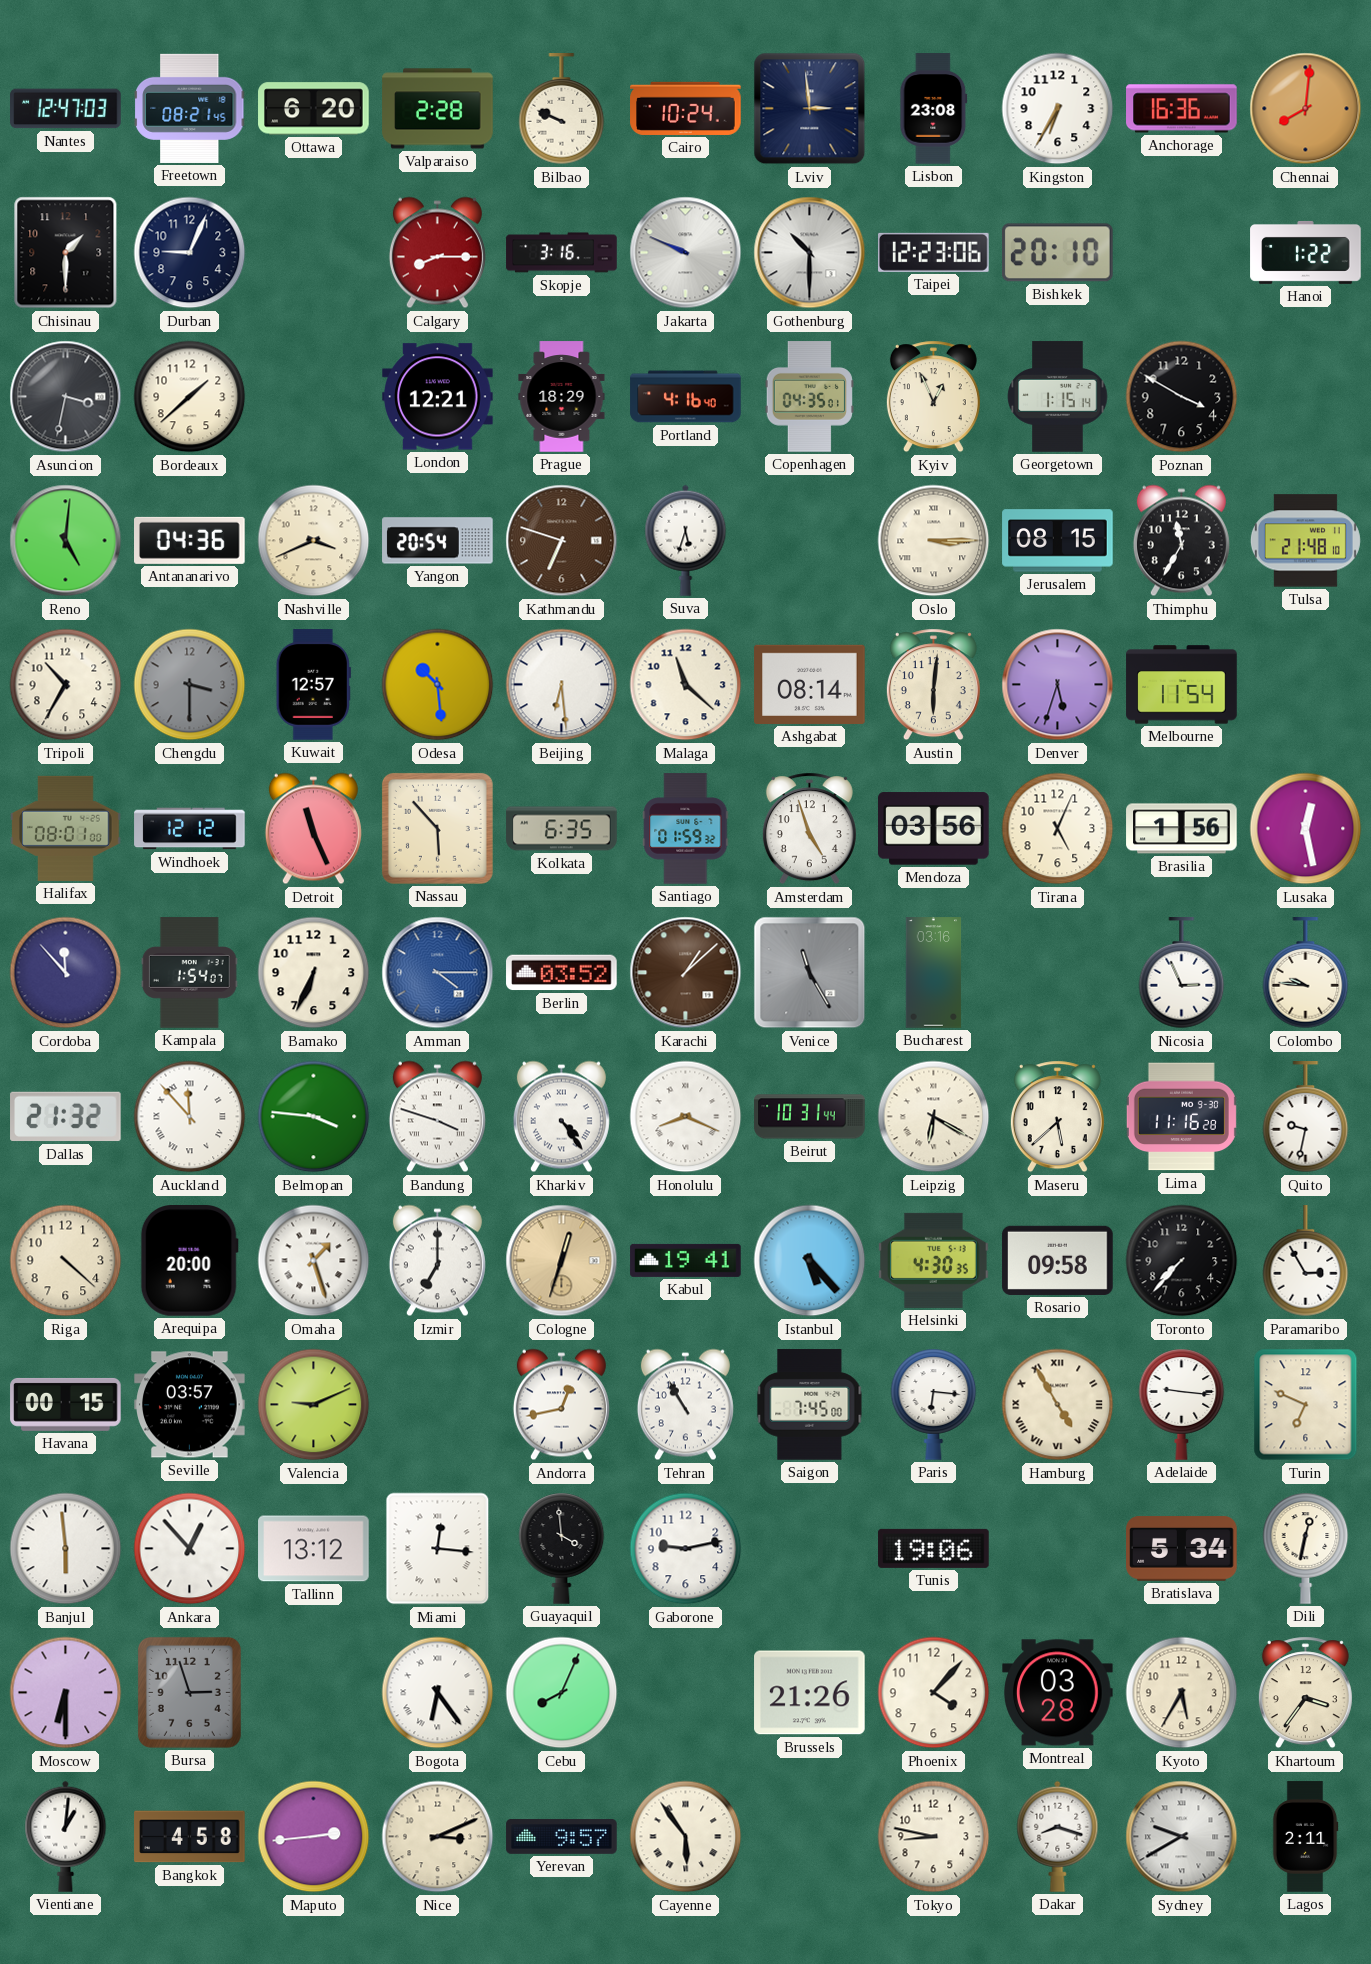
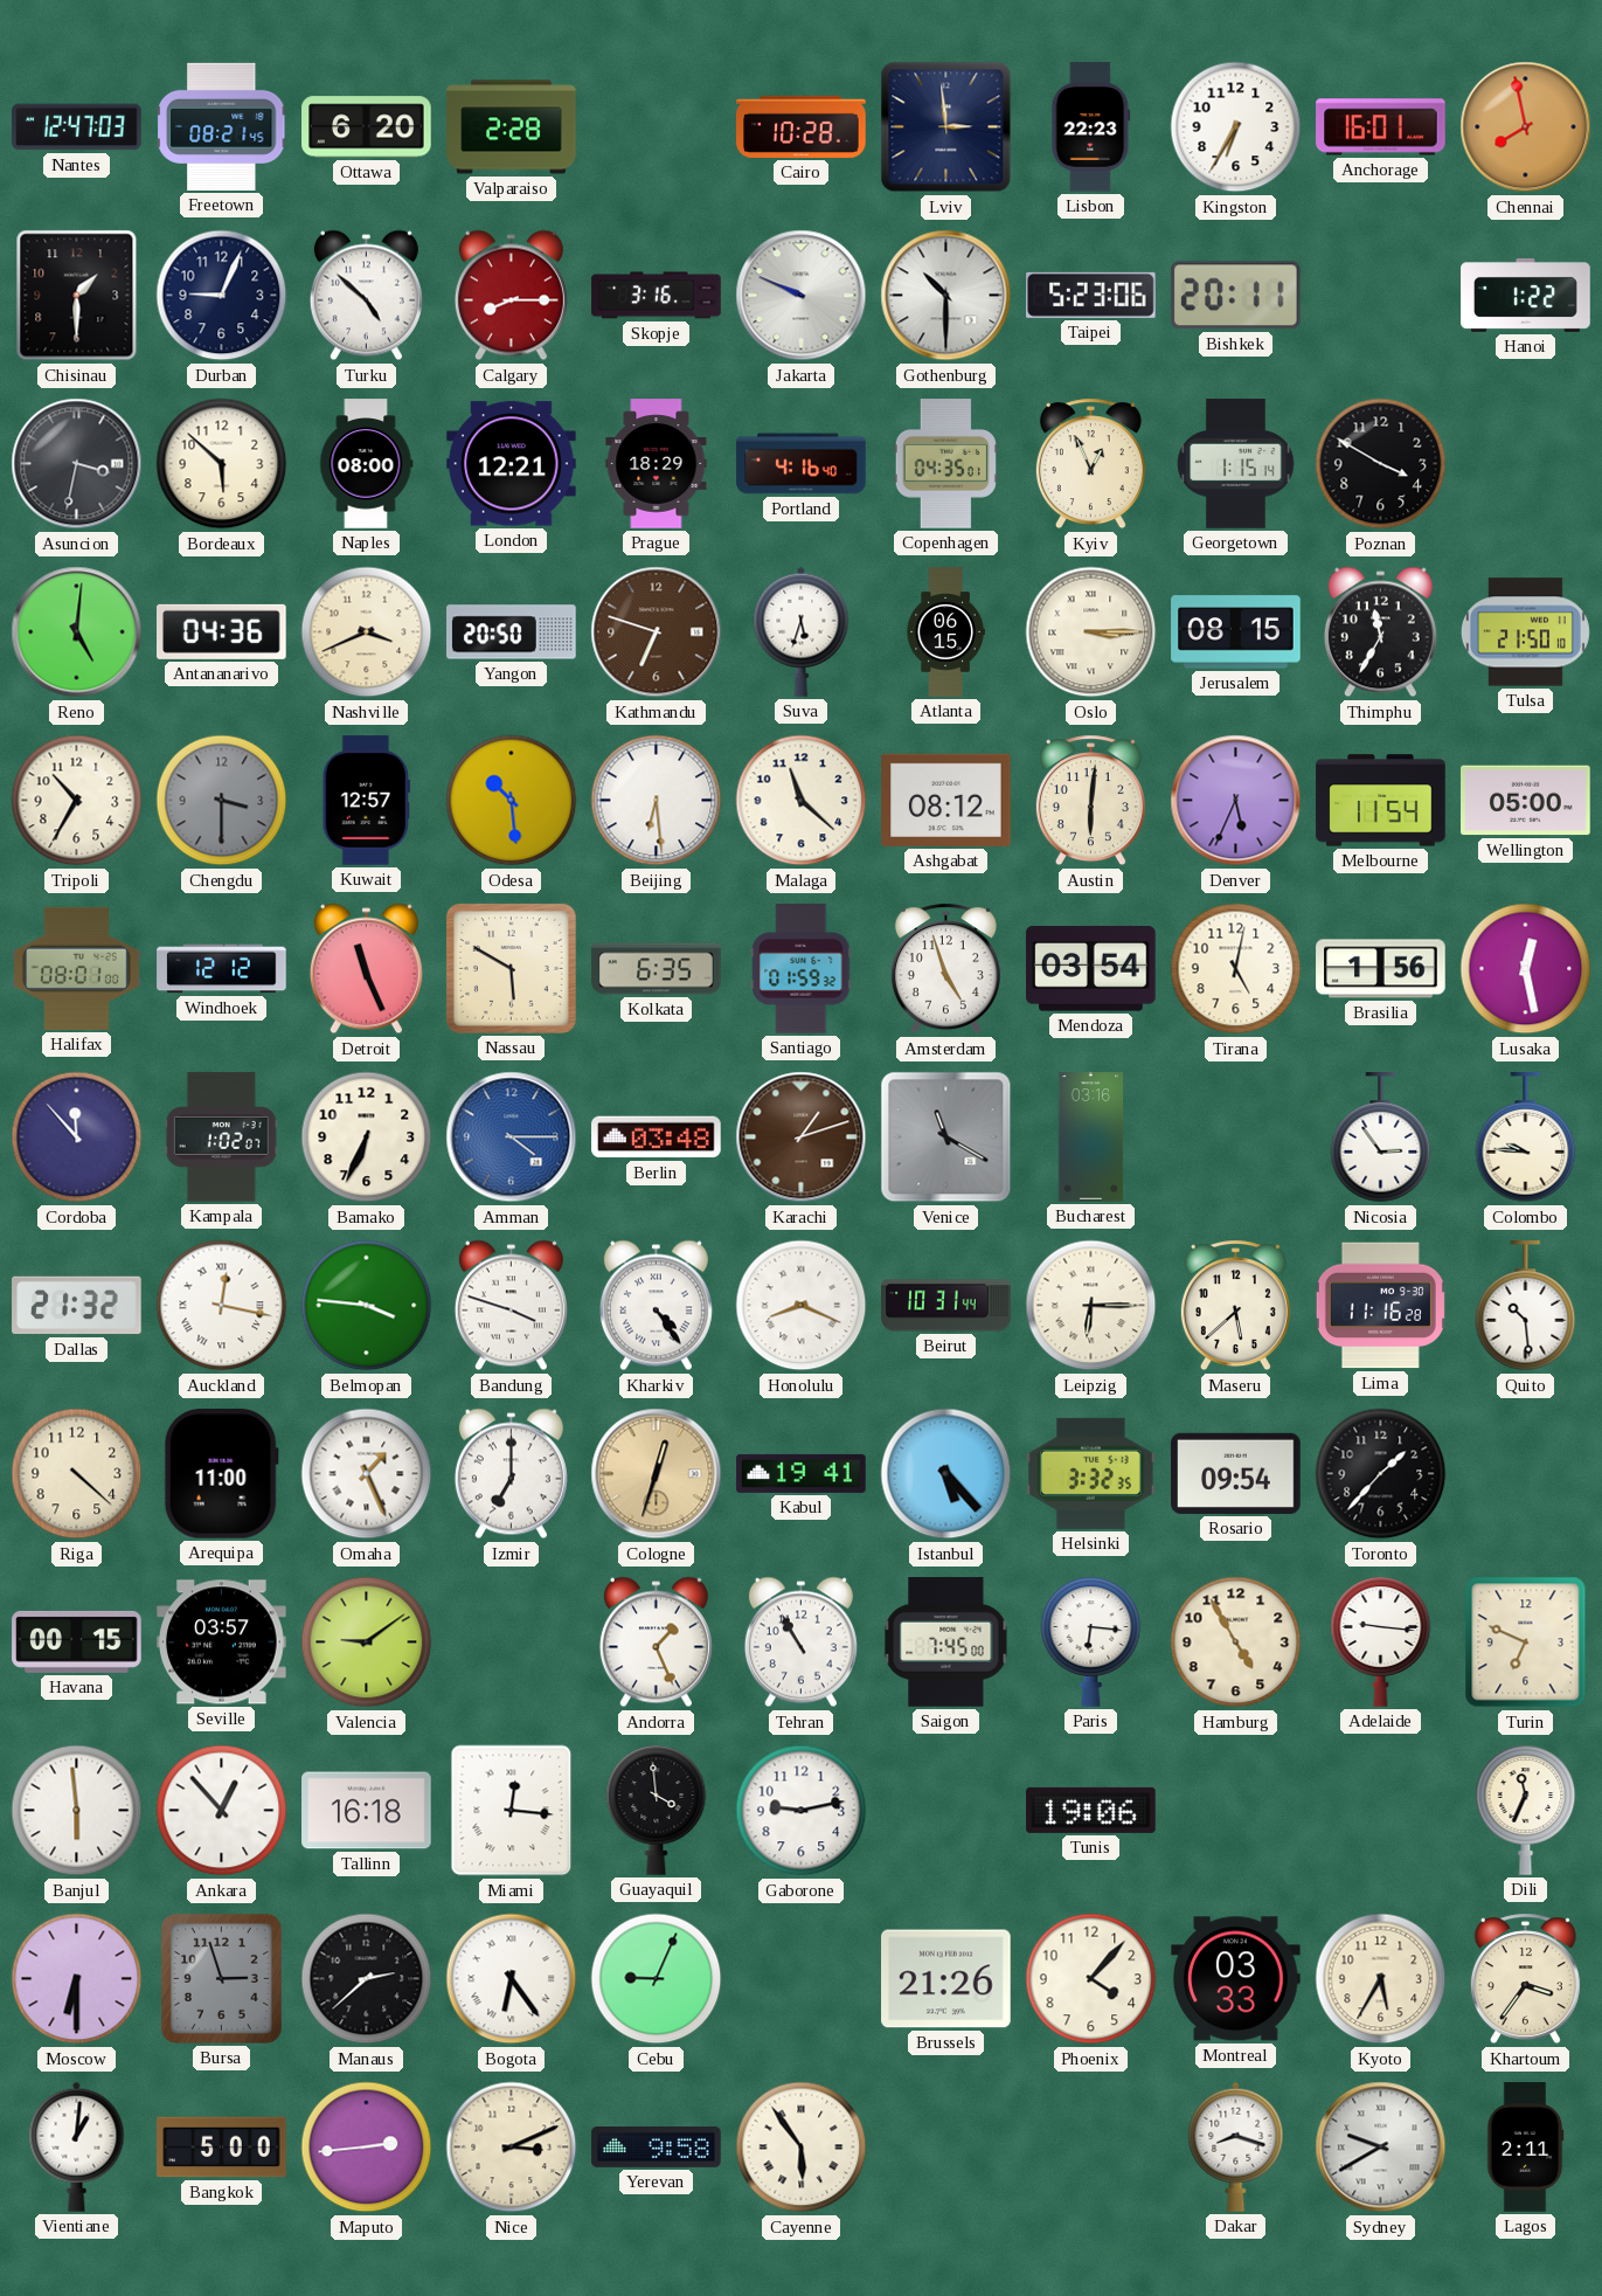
Bilbao: 9:49 -> none (562, 109)
Cairo: 10:24 -> 10:28 (802, 126)
Lisbon: 23:08 -> 22:23 (1091, 127)
Anchorage: 16:36 -> 16:01 (1381, 127)
Chennai: 8:01 -> 7:58 (1526, 127)
Turku: none -> 4:52 (366, 296)
Taipei: 12:23 -> 5:23 (1091, 295)
Bishkek: 20:10 -> 20:11 (1236, 296)
Bordeaux: 1:38 -> 5:52 (222, 464)
Naples: none -> 08:00 (366, 464)
Yangon: 20:54 -> 20:50 (512, 632)
Atlanta: none -> 06:15 (945, 632)
Tulsa: 21:48 -> 21:50 (1525, 632)
Ashgabat: 08:14 -> 08:12 (946, 800)
Denver: 5:33 -> 5:34 (1236, 801)
Wellington: none -> 05:00 (1526, 801)
Nassau: 5:53 -> 5:50 (511, 968)
Mendoza: 03:56 -> 03:54 (1091, 969)
Tirana: 5:04 -> 5:02 (1236, 969)
Kampala: 1:54 -> 1:02 (221, 1137)
Berlin: 03:52 -> 03:48 (657, 1137)
Karachi: 1:08 -> 1:12 (802, 1137)
Venice: 11:25 -> 11:20 (946, 1137)
Nicosia: 2:56 -> 2:54 (1381, 1137)
Auckland: 11:53 -> 12:17 (222, 1306)
Leipzig: 6:20 -> 6:15 (1091, 1306)
Quito: 9:32 -> 10:29 (1526, 1306)
Arequipa: 20:00 -> 11:00 (221, 1474)
Omaha: 1:27 -> 1:26 (367, 1474)
Helsinki: 4:30 -> 3:32 (1091, 1473)
Rosario: 09:58 -> 09:54 (1236, 1473)
Toronto: 7:37 -> 1:37 (1381, 1474)
Paramaribo: 2:55 -> none (1306, 1261)
Valencia: 9:11 -> 9:09 (367, 1643)
Andorra: 12:43 -> 1:26 (656, 1643)
Hamburg numerals: Roman -> Arabic (1236, 1643)
Tallinn: 13:12 -> 16:18 (367, 1811)
Bratislava: 5:34 -> none (1182, 1549)
Dili: 12:32 -> 11:34 (1526, 1810)
Manaus: none -> 2:38 (367, 1979)
Cebu: 8:04 -> 9:04 (657, 1979)
Montreal: 03:28 -> 03:33 (1236, 1979)
Bangkok: 4:58 -> 5:00 (222, 2148)
Yerevan: 9:57 -> 9:58 (657, 2148)
Tokyo: 8:47 -> none (934, 1837)
